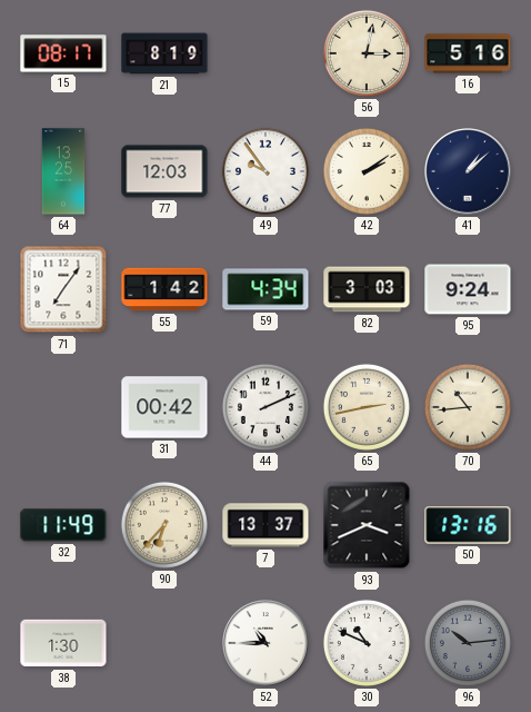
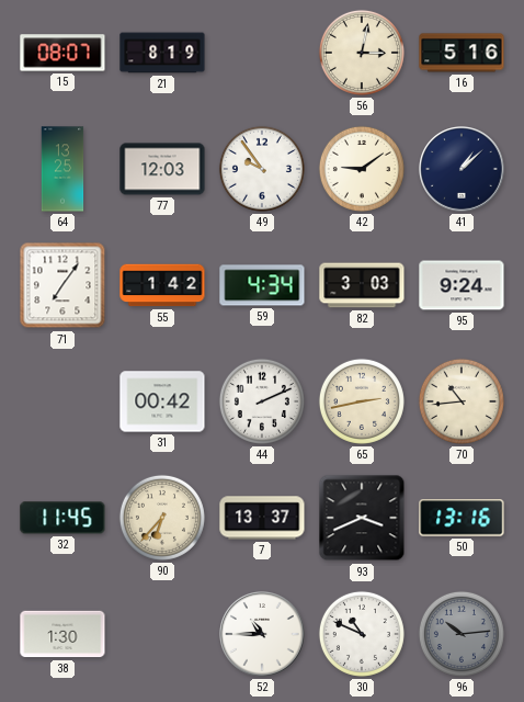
15: 08:17 -> 08:07 (62, 53)
42: 2:09 -> 9:09 (362, 169)
32: 11:49 -> 11:45 (62, 518)
